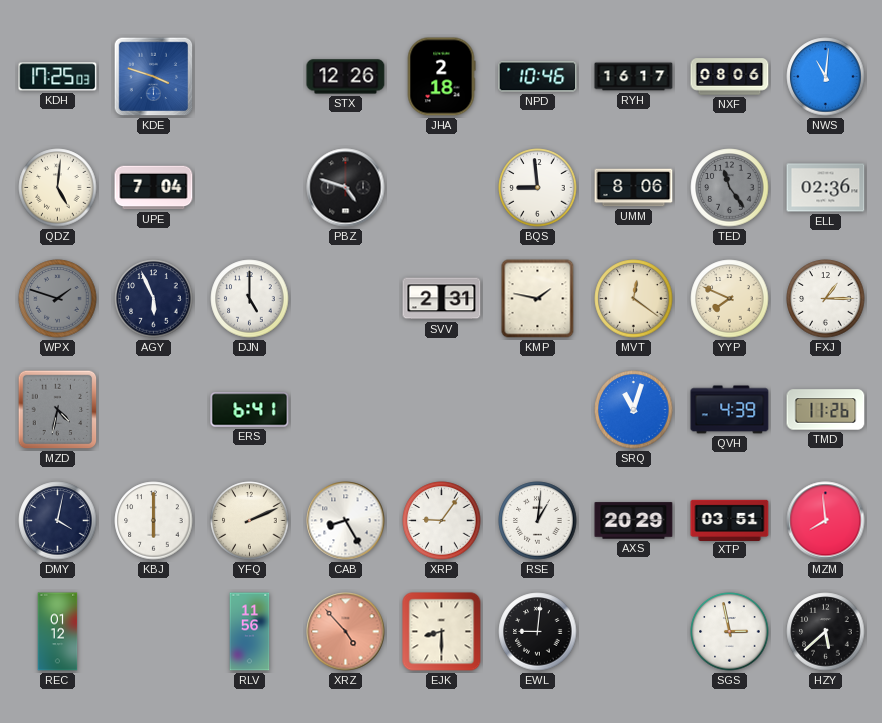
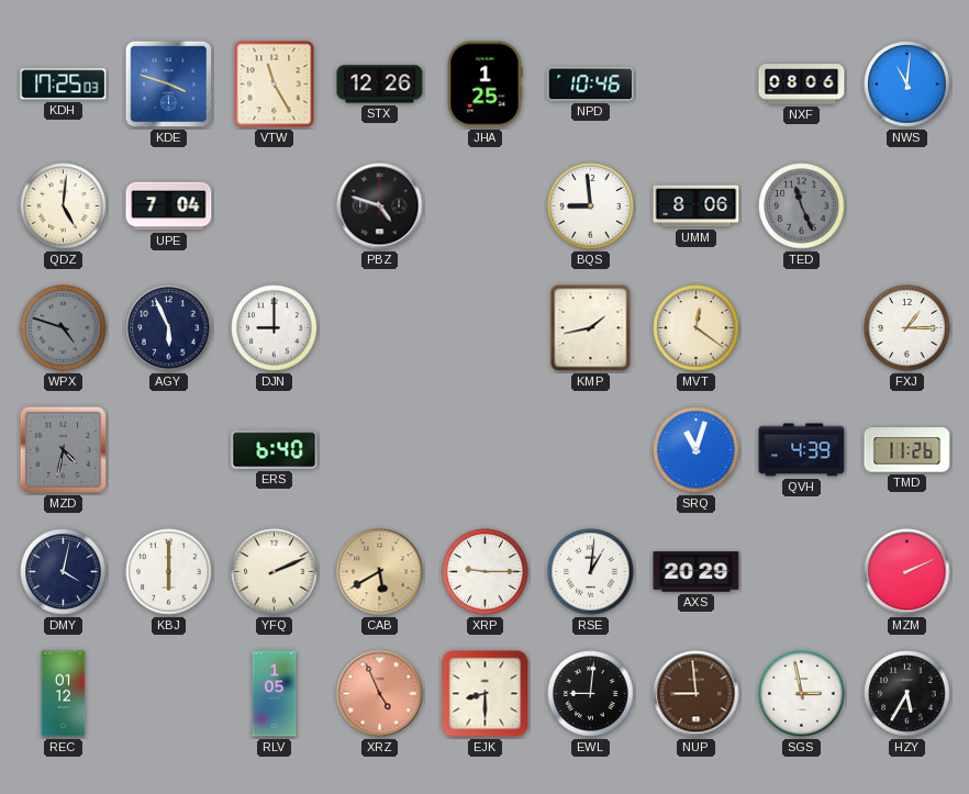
VTW: none -> 11:25 (275, 85)
JHA: 2:18 -> 1:25 (484, 85)
RYH: 16:17 -> none (634, 77)
TED: 11:24 -> 11:26 (802, 206)
ELL: 02:36 -> none (826, 188)
WPX: 1:48 -> 4:48 (64, 328)
DJN: 5:00 -> 9:00 (275, 328)
SVV: 2:31 -> none (442, 299)
KMP: 1:47 -> 1:43 (591, 328)
YYP: 7:49 -> none (730, 299)
ERS: 6:41 -> 6:40 (275, 450)
CAB: 8:25 -> 5:40 (380, 572)
CAB dial: white -> champagne (380, 572)
XRP: 9:06 -> 9:15 (486, 572)
XTP: 03:51 -> none (730, 520)
MZM: 7:59 -> 2:11 (907, 572)
RLV: 11:56 -> 1:05 (275, 694)
XRZ: 4:53 -> 4:56 (380, 694)
NUP: none -> 8:59 (697, 694)
HZY: 5:38 -> 5:35 (907, 694)
